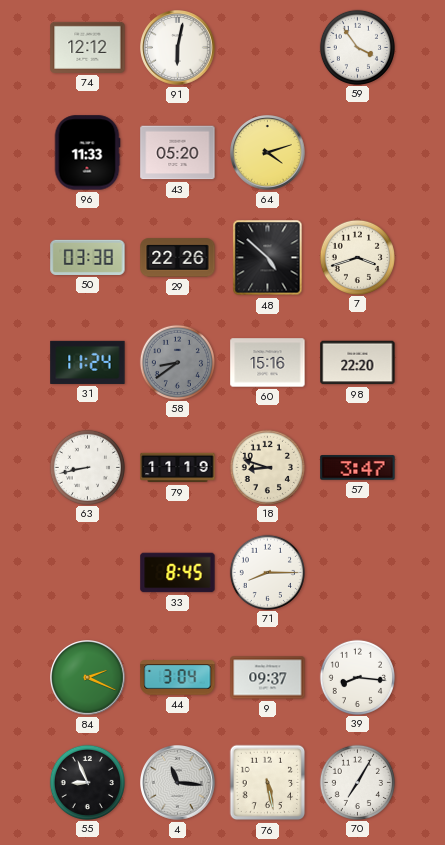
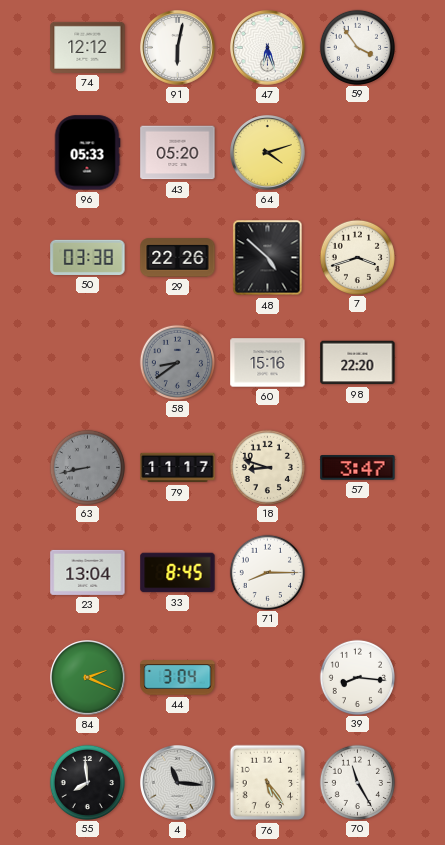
47: none -> 6:27 (268, 48)
96: 11:33 -> 05:33 (87, 153)
31: 11:24 -> none (88, 362)
63 dial: white -> grey (87, 467)
79: 11:19 -> 11:17 (178, 468)
23: none -> 13:04 (88, 572)
9: 09:37 -> none (268, 678)
55: 8:56 -> 7:59 (87, 782)
76: 5:28 -> 5:24 (268, 783)
70: 7:05 -> 11:25 (357, 782)
